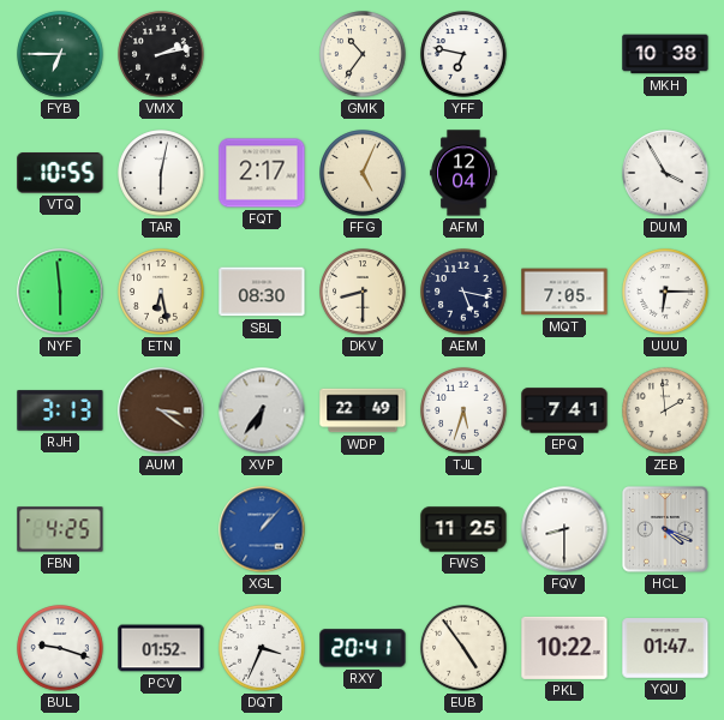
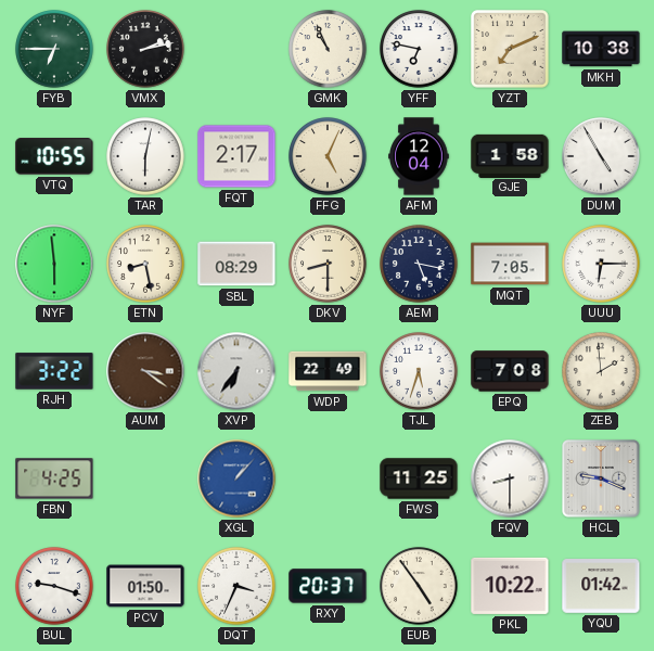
GMK: 10:36 -> 10:56 (328, 49)
YZT: none -> 7:11 (510, 49)
GJE: none -> 1:58 (510, 155)
DUM: 3:55 -> 4:55 (601, 156)
ETN: 6:28 -> 8:28 (145, 264)
SBL: 08:30 -> 08:29 (236, 264)
RJH: 3:13 -> 3:22 (54, 371)
EPQ: 7:41 -> 7:08 (510, 371)
HCL: 4:19 -> 9:19 (601, 478)
PCV: 01:52 -> 01:50 (145, 586)
RXY: 20:41 -> 20:37 (328, 586)
YQU: 01:47 -> 01:42 (601, 586)
